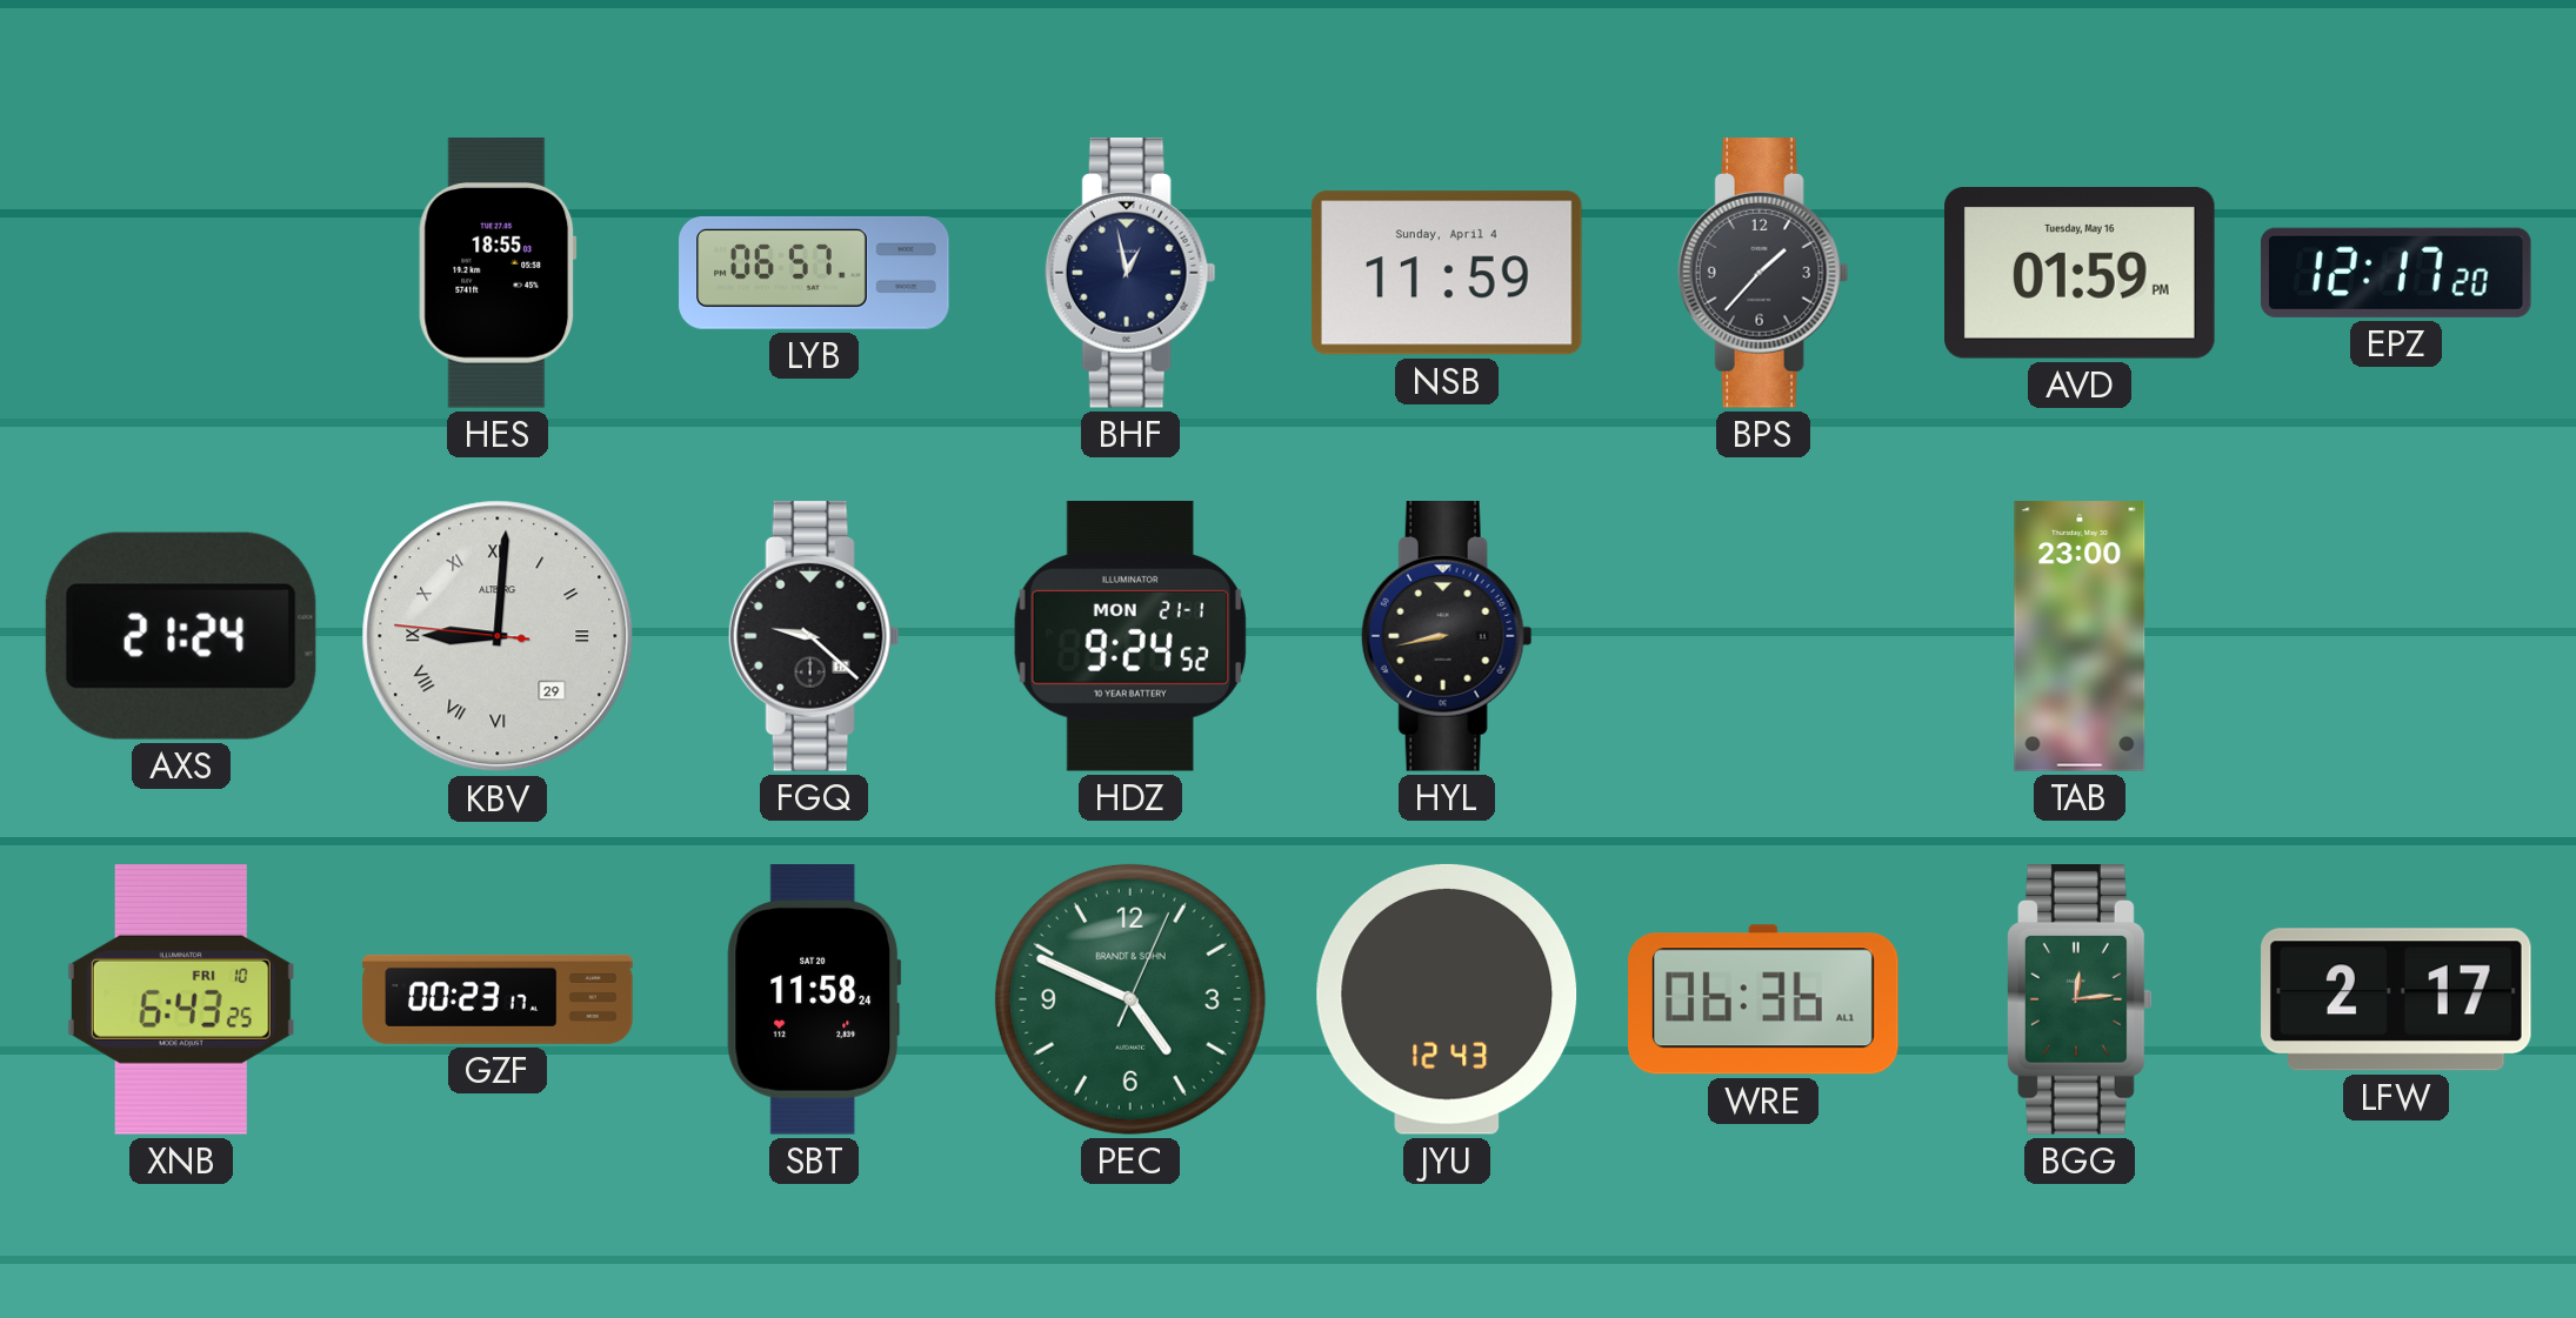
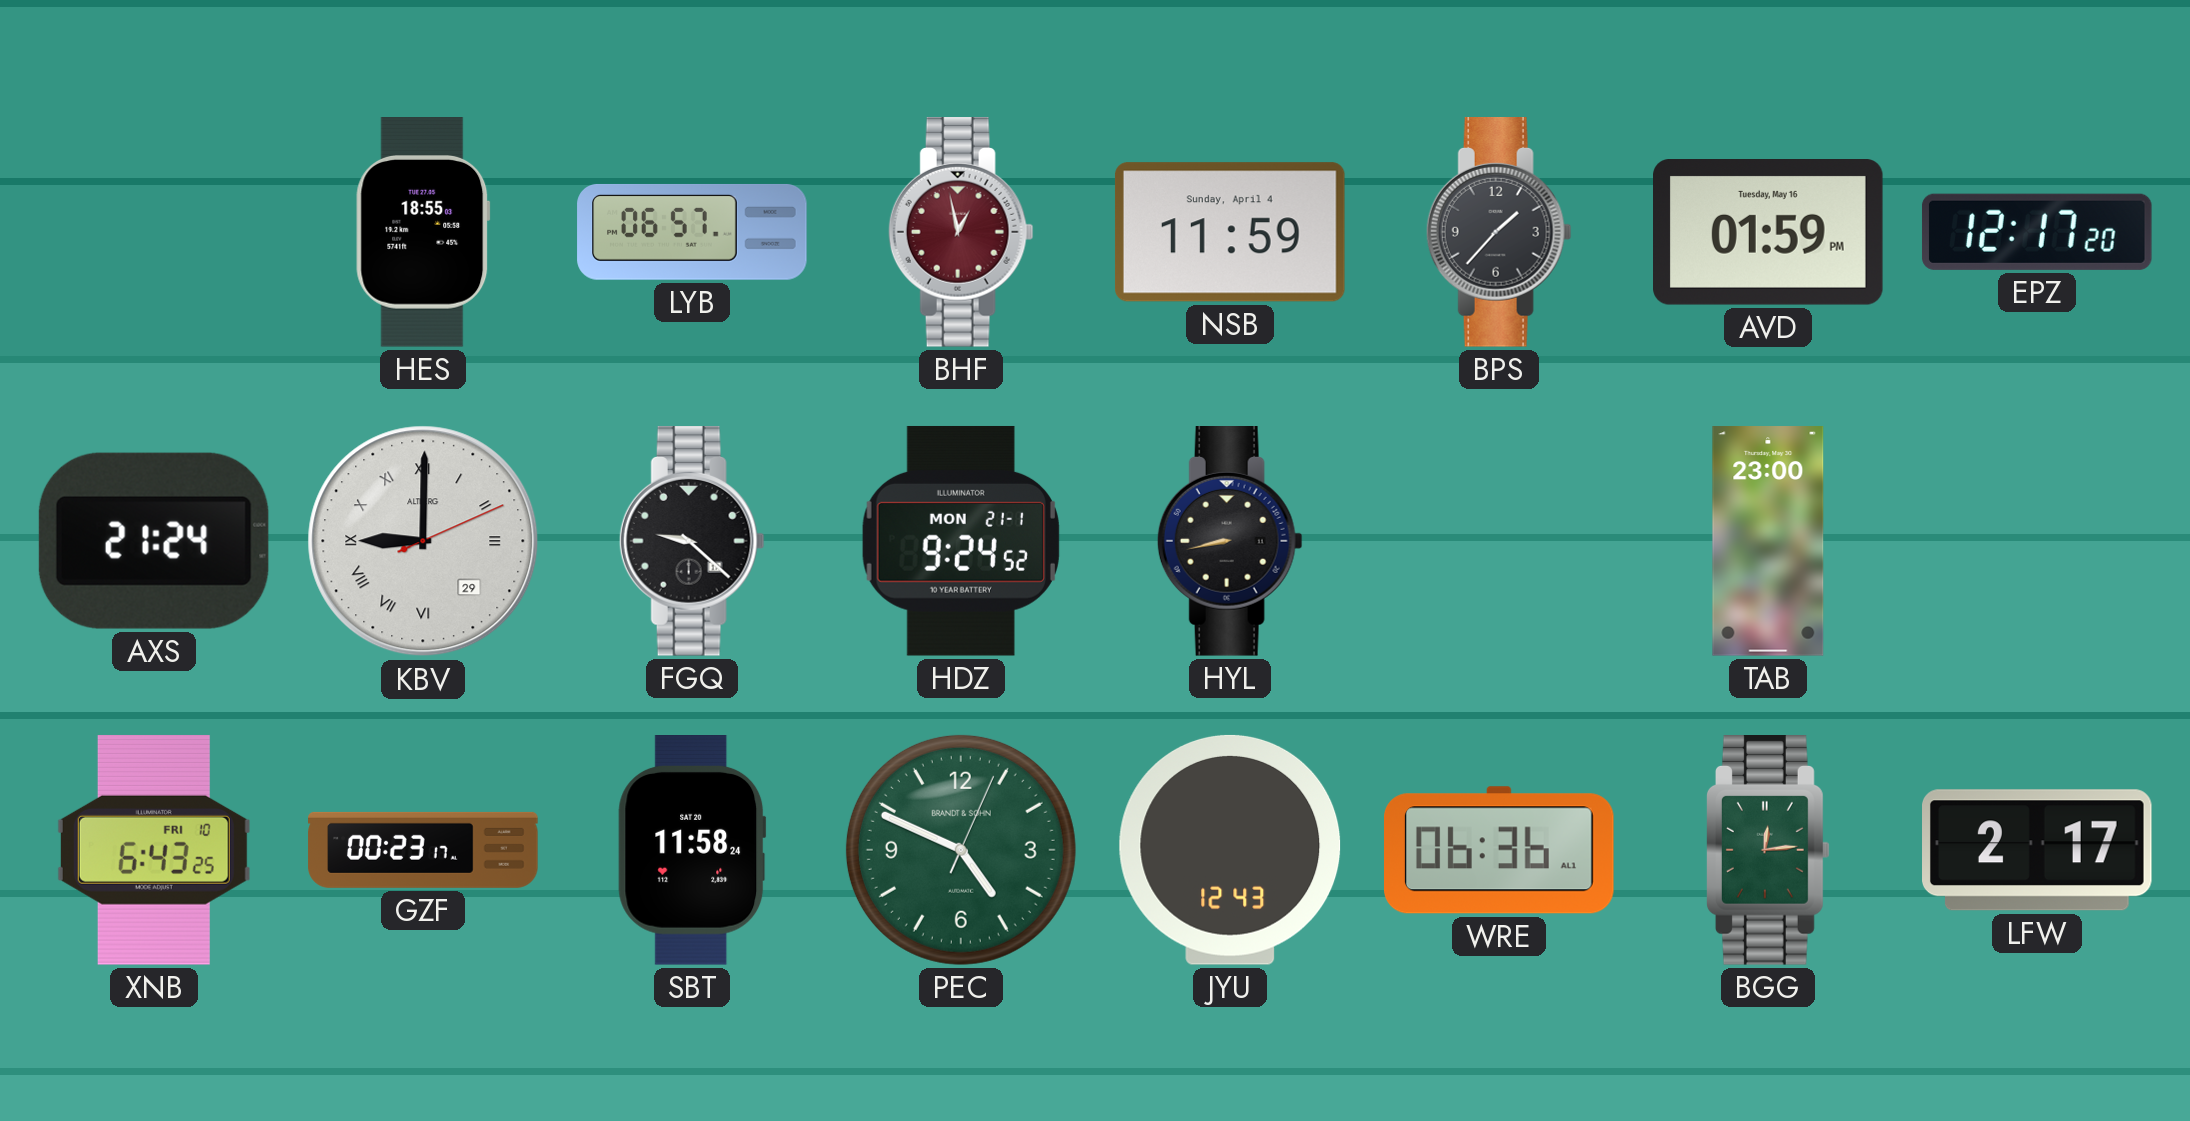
BHF dial: navy -> burgundy (961, 233)
KBV: 9:00:46 -> 9:00:11 (423, 541)
